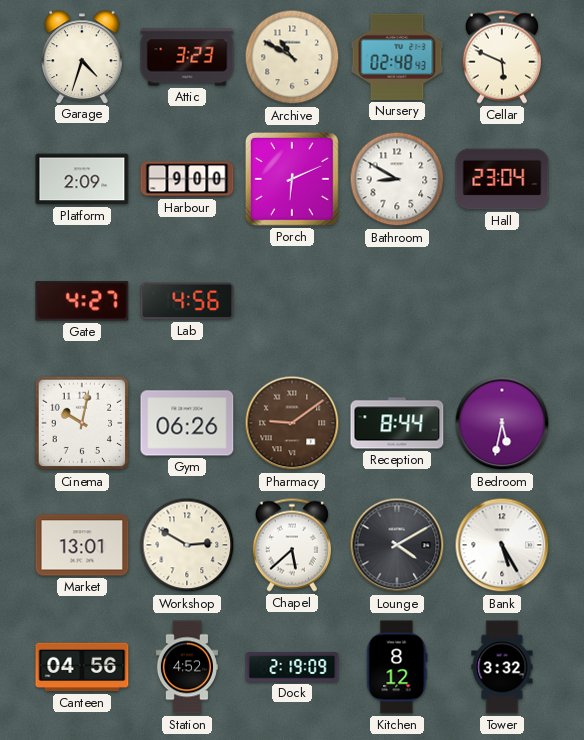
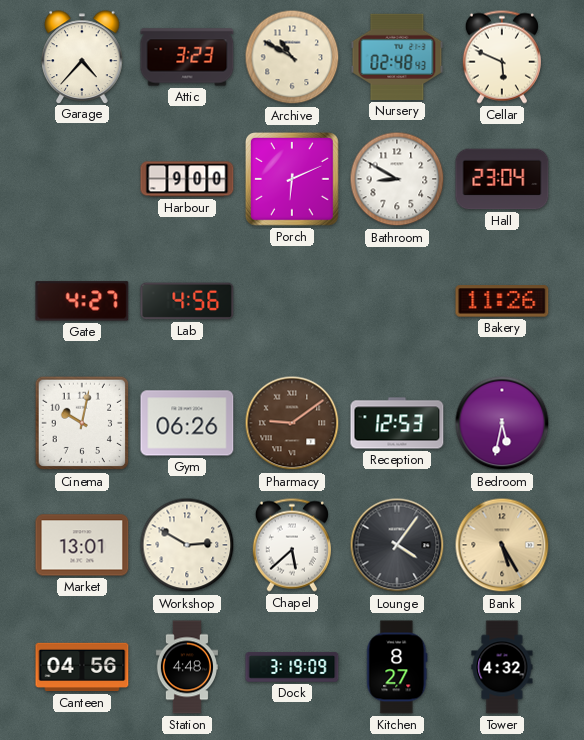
Garage: 4:33 -> 4:37 (82, 57)
Platform: 2:09 -> none (82, 179)
Bakery: none -> 11:26 (502, 301)
Reception: 8:44 -> 12:53 (397, 423)
Lounge: 4:10 -> 4:06 (397, 545)
Bank dial: white -> champagne (502, 545)
Station: 4:52 -> 4:48 (187, 667)
Dock: 2:19 -> 3:19 (292, 667)
Kitchen: 8:12 -> 8:27 (397, 667)
Tower: 3:32 -> 4:32 (502, 667)
